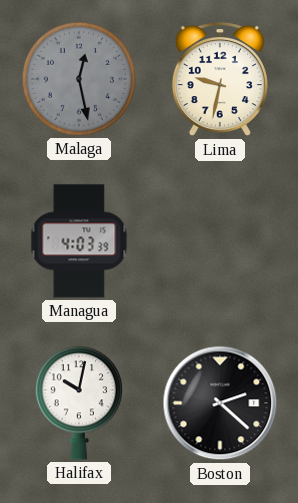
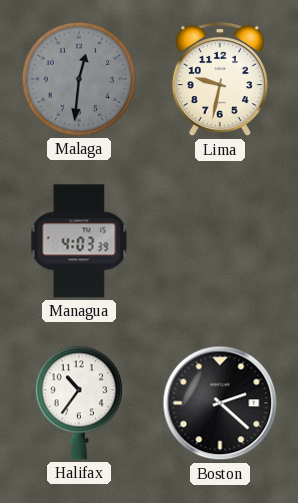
Malaga: 12:28 -> 12:31 (79, 79)
Halifax: 10:02 -> 10:36 (79, 403)
